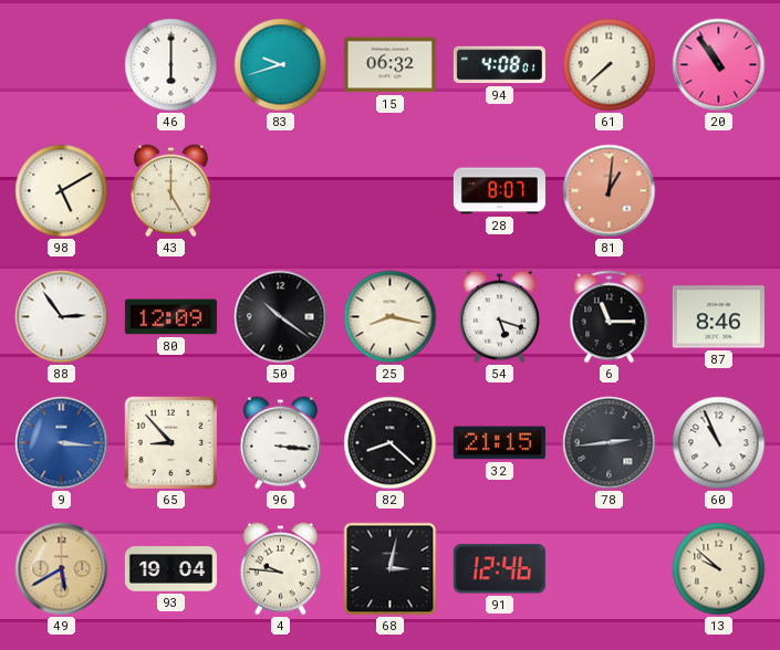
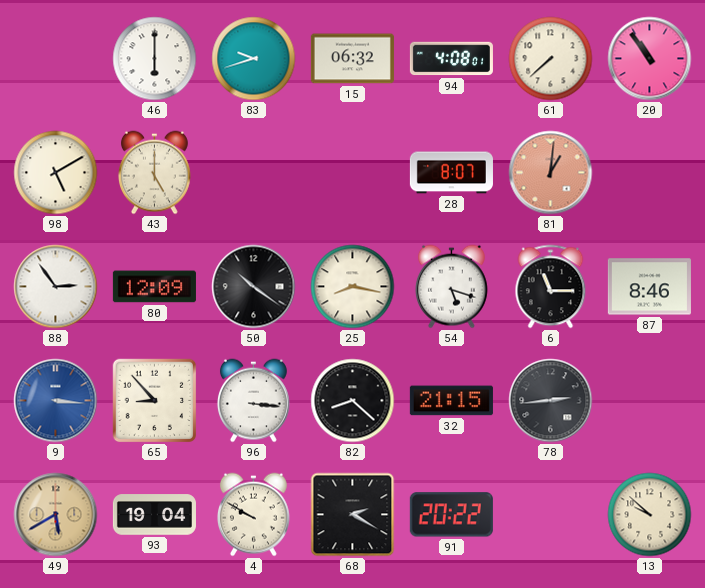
60: 10:56 -> none (719, 443)
4: 9:46 -> 9:50 (253, 515)
68: 3:02 -> 2:20 (353, 515)
91: 12:46 -> 20:22 (451, 515)
